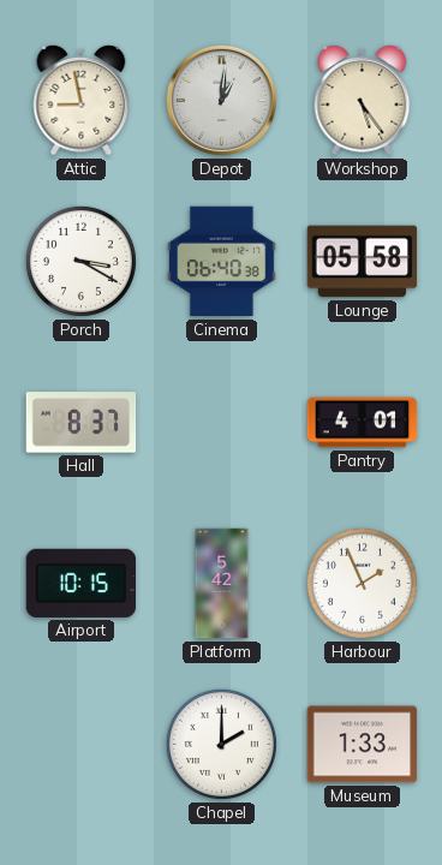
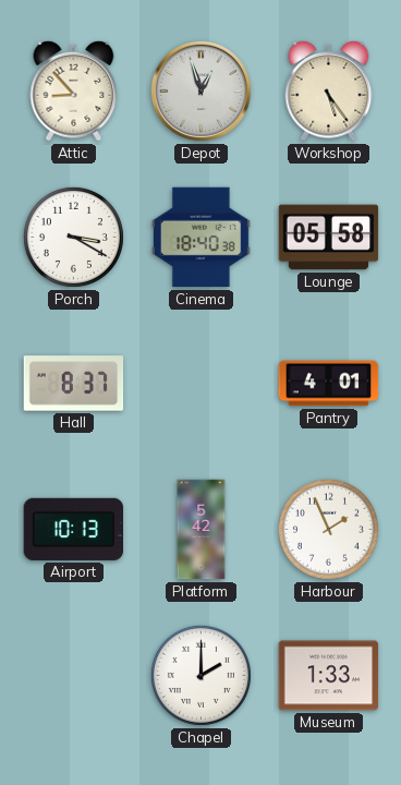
Attic: 8:58 -> 8:53 (74, 90)
Depot: 1:01 -> 12:57 (200, 90)
Cinema: 06:40 -> 18:40 (200, 238)
Airport: 10:15 -> 10:13 (74, 529)
